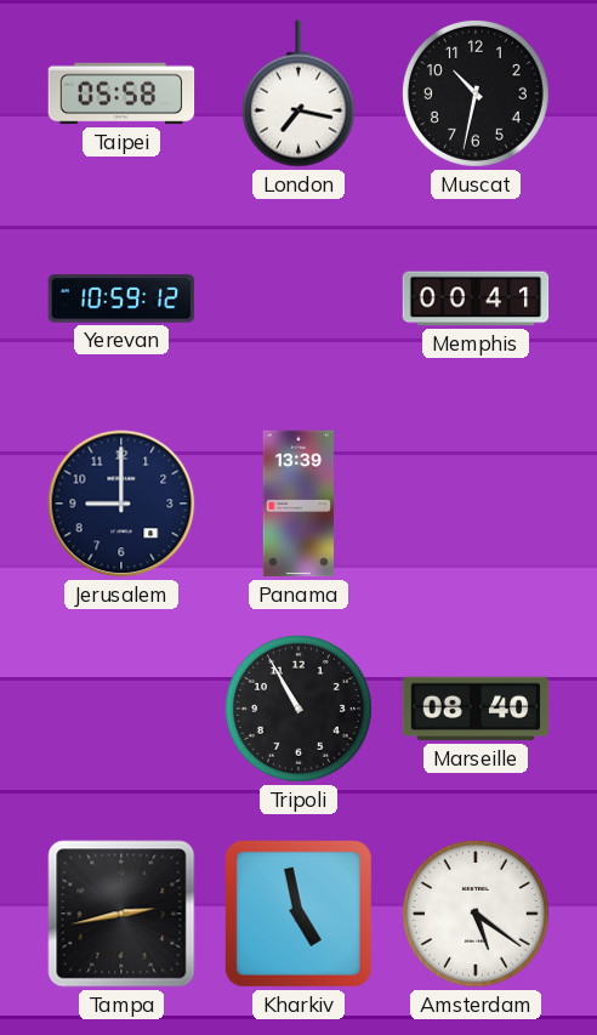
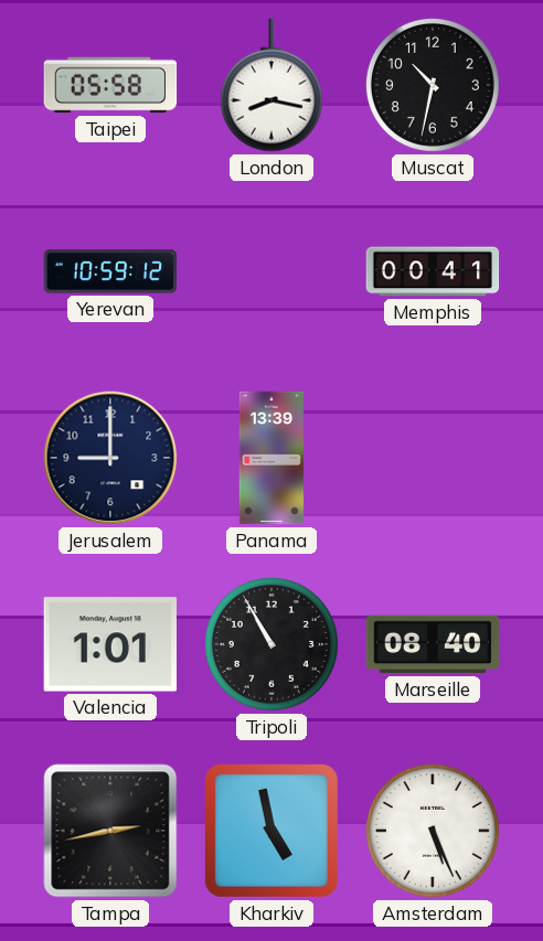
London: 7:17 -> 8:17 (271, 85)
Valencia: none -> 1:01 (110, 644)
Amsterdam: 5:21 -> 5:26 (433, 831)
